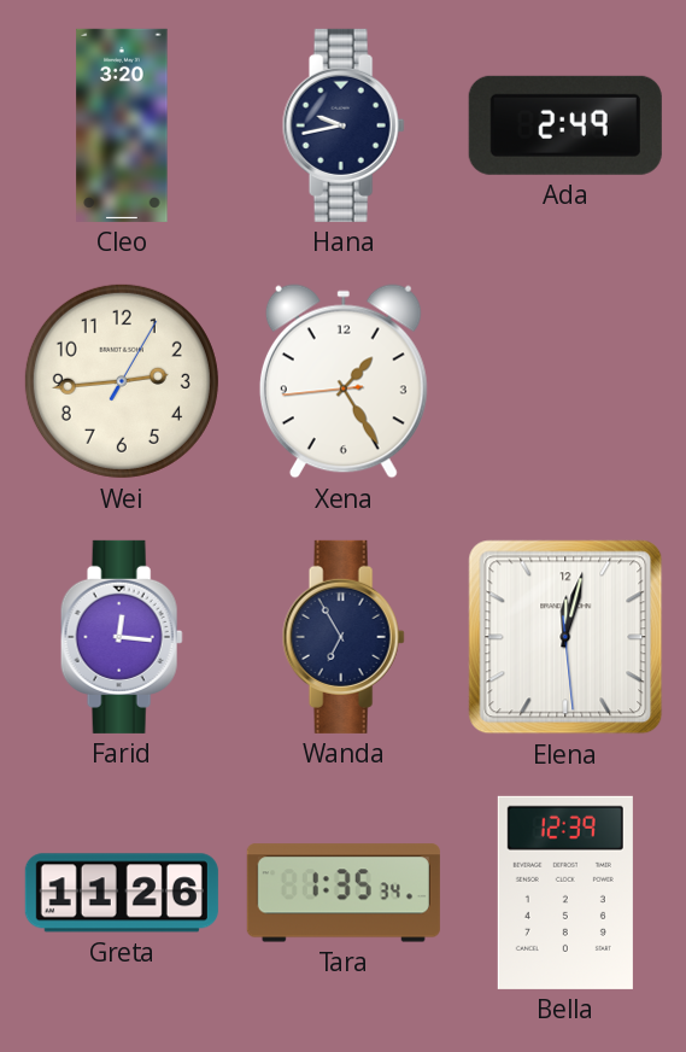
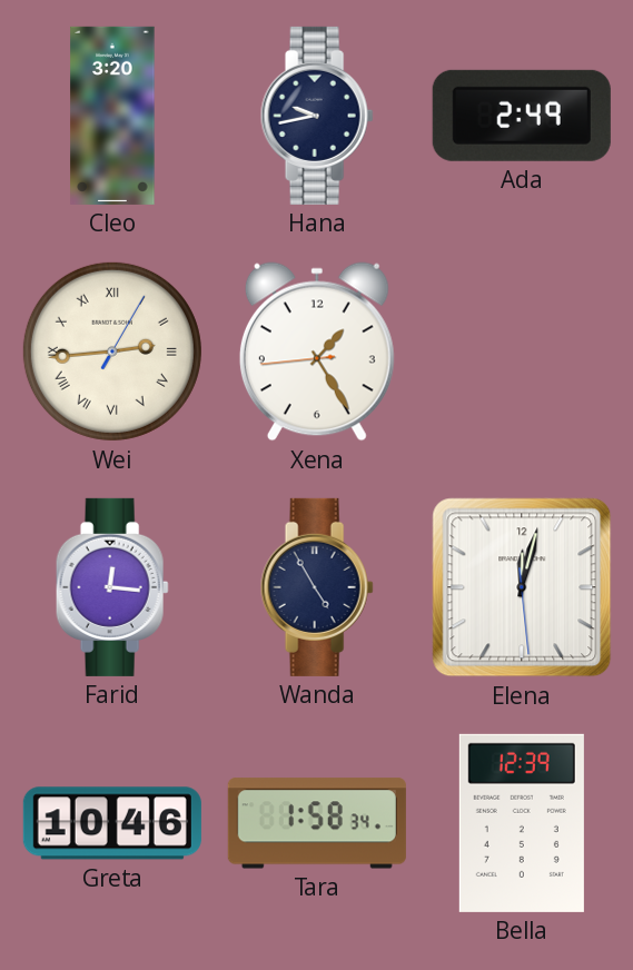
Wei numerals: Arabic -> Roman (112, 352)
Wanda: 6:55 -> 4:55 (317, 587)
Greta: 11:26 -> 10:46 (112, 823)
Tara: 1:35 -> 1:58 (317, 823)
